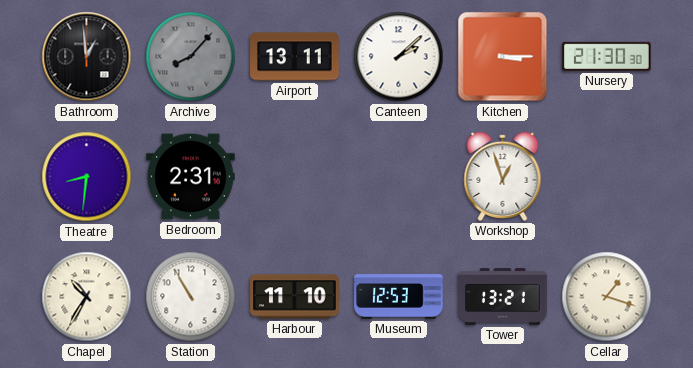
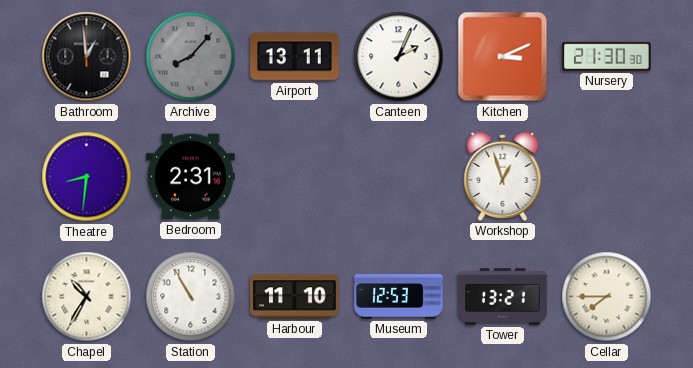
Canteen: 2:08 -> 2:04 (399, 57)
Kitchen: 3:15 -> 3:11 (503, 57)
Cellar: 1:18 -> 7:45 (607, 297)
